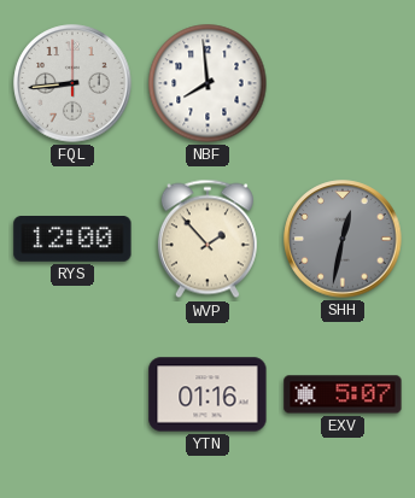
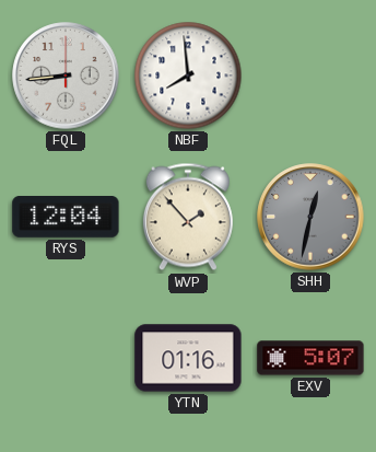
RYS: 12:00 -> 12:04 (66, 218)
